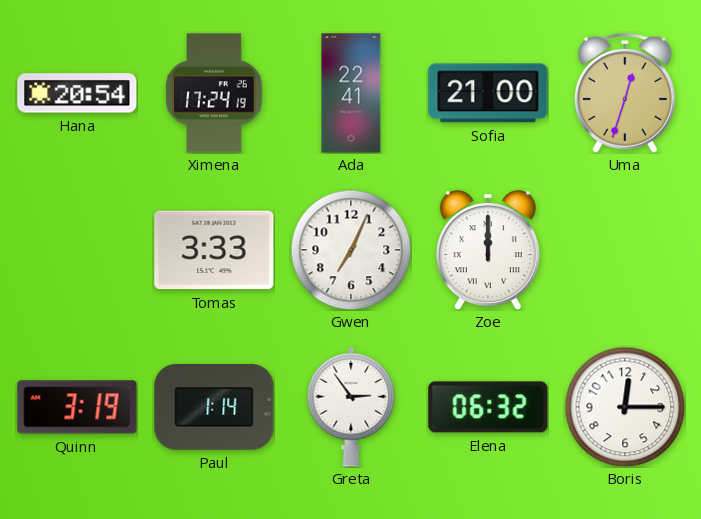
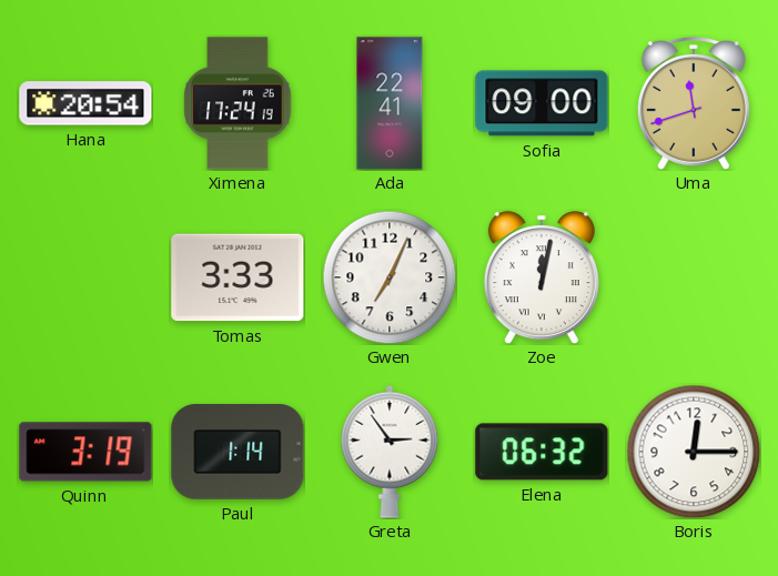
Sofia: 21:00 -> 09:00 (542, 103)
Uma: 12:33 -> 11:42 (694, 103)
Zoe: 12:00 -> 12:02 (542, 277)
